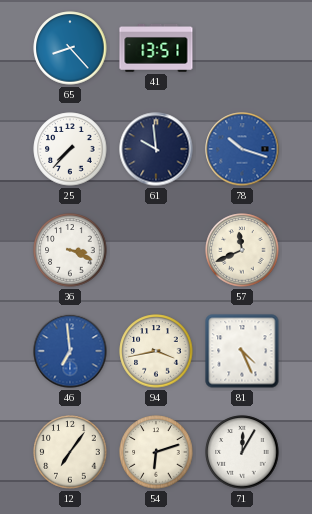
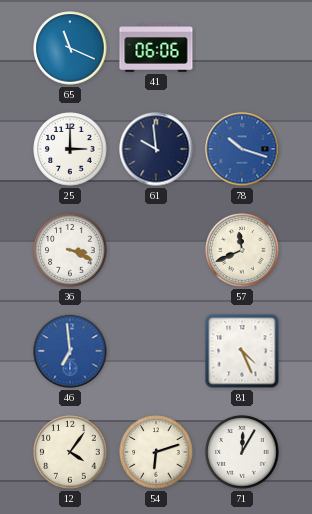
65: 8:23 -> 11:19 (70, 48)
41: 13:51 -> 06:06 (156, 48)
25: 7:37 -> 3:00 (70, 149)
94: 3:43 -> none (156, 351)
12: 7:06 -> 4:06 (70, 452)
